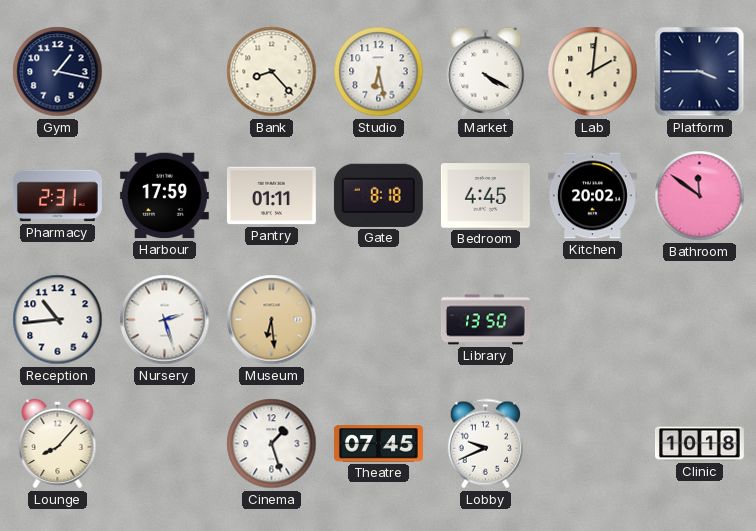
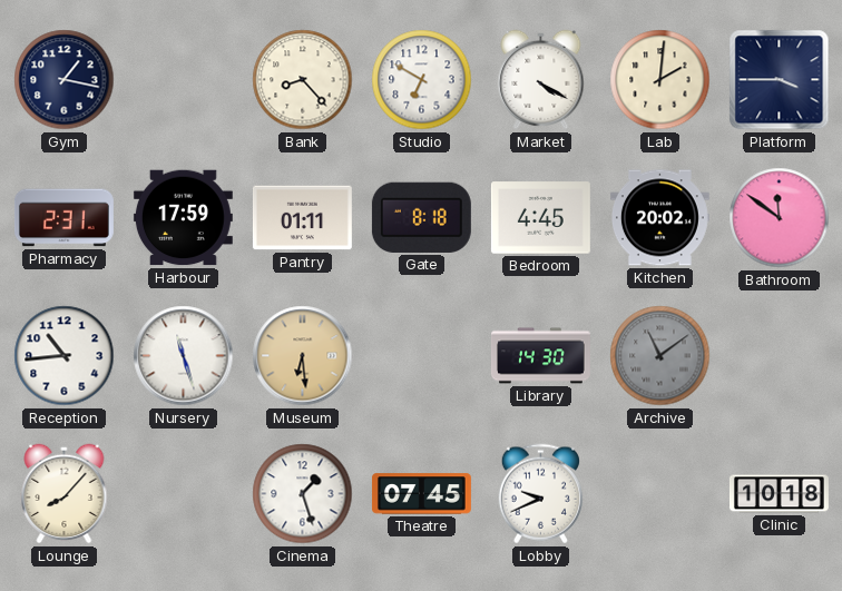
Studio: 6:28 -> 6:50 (422, 80)
Nursery: 2:27 -> 11:27 (184, 356)
Library: 13:50 -> 14:30 (541, 356)
Archive: none -> 11:09 (660, 356)
